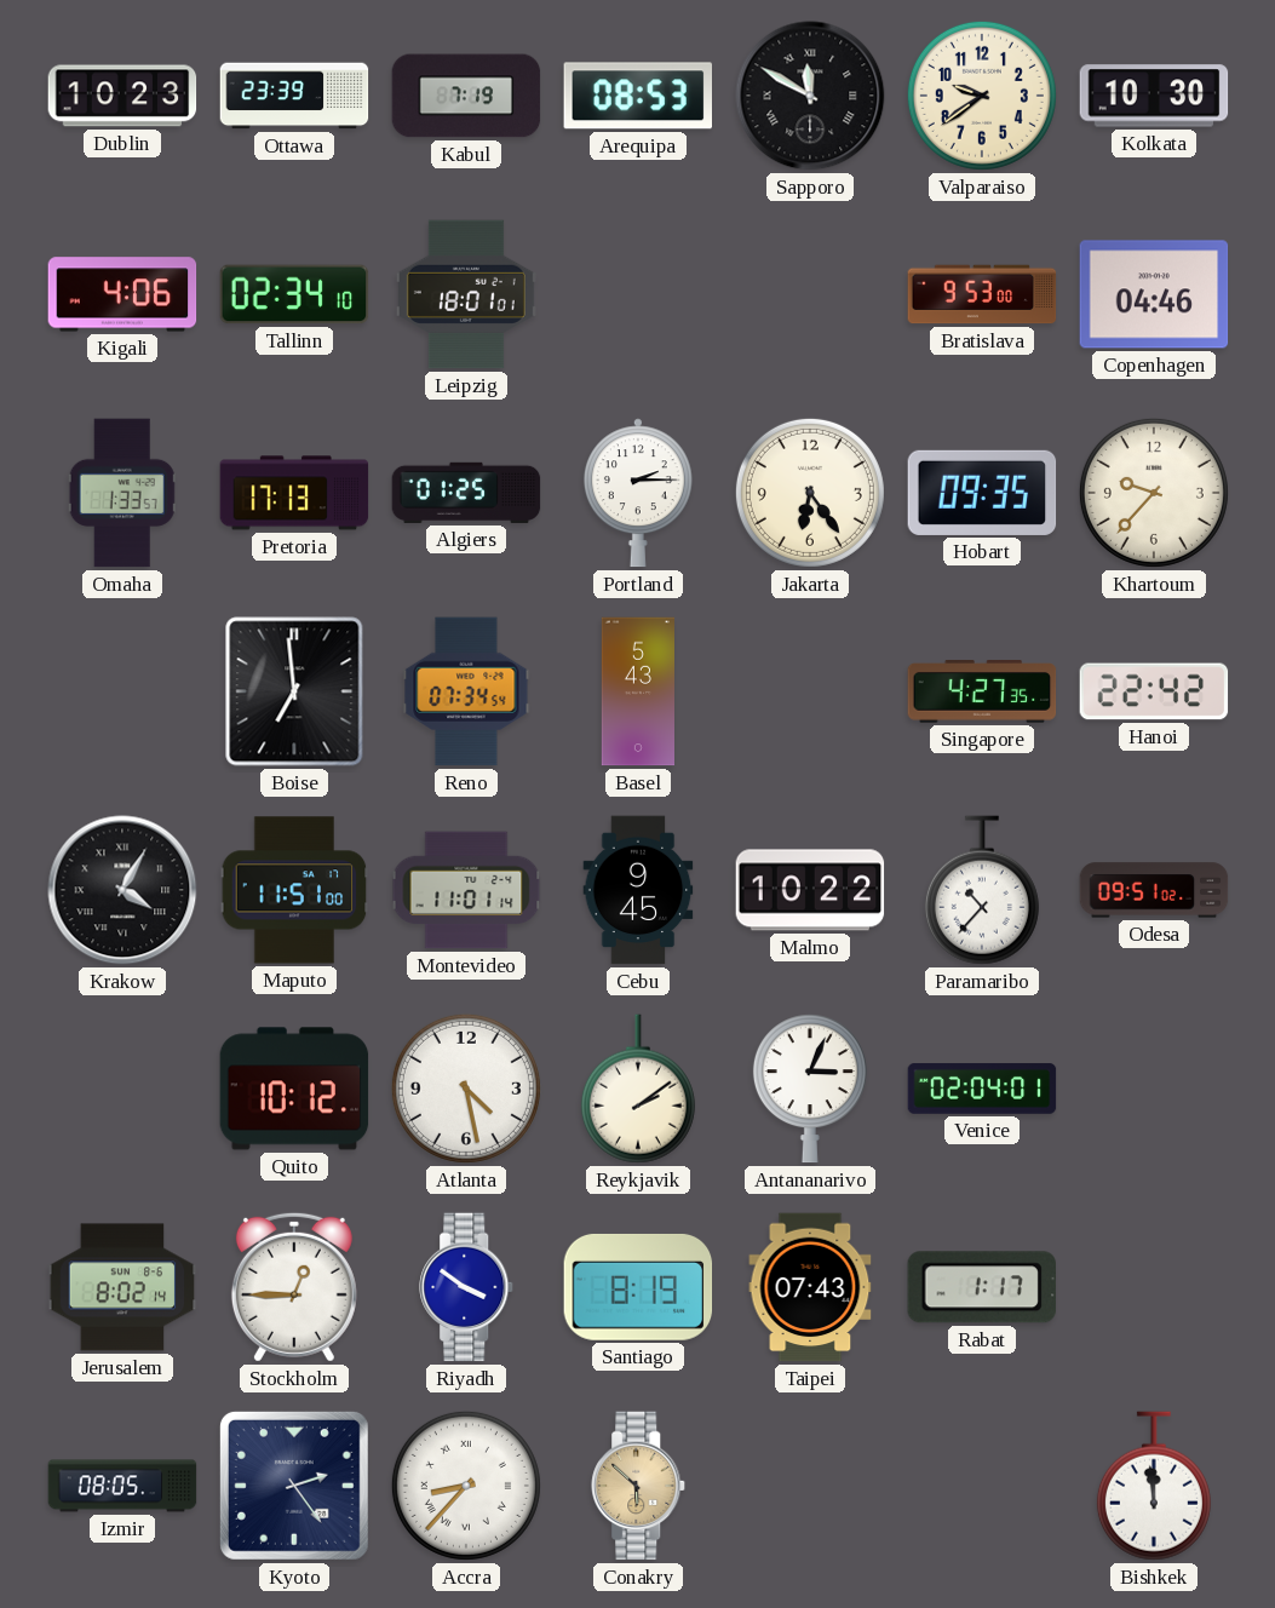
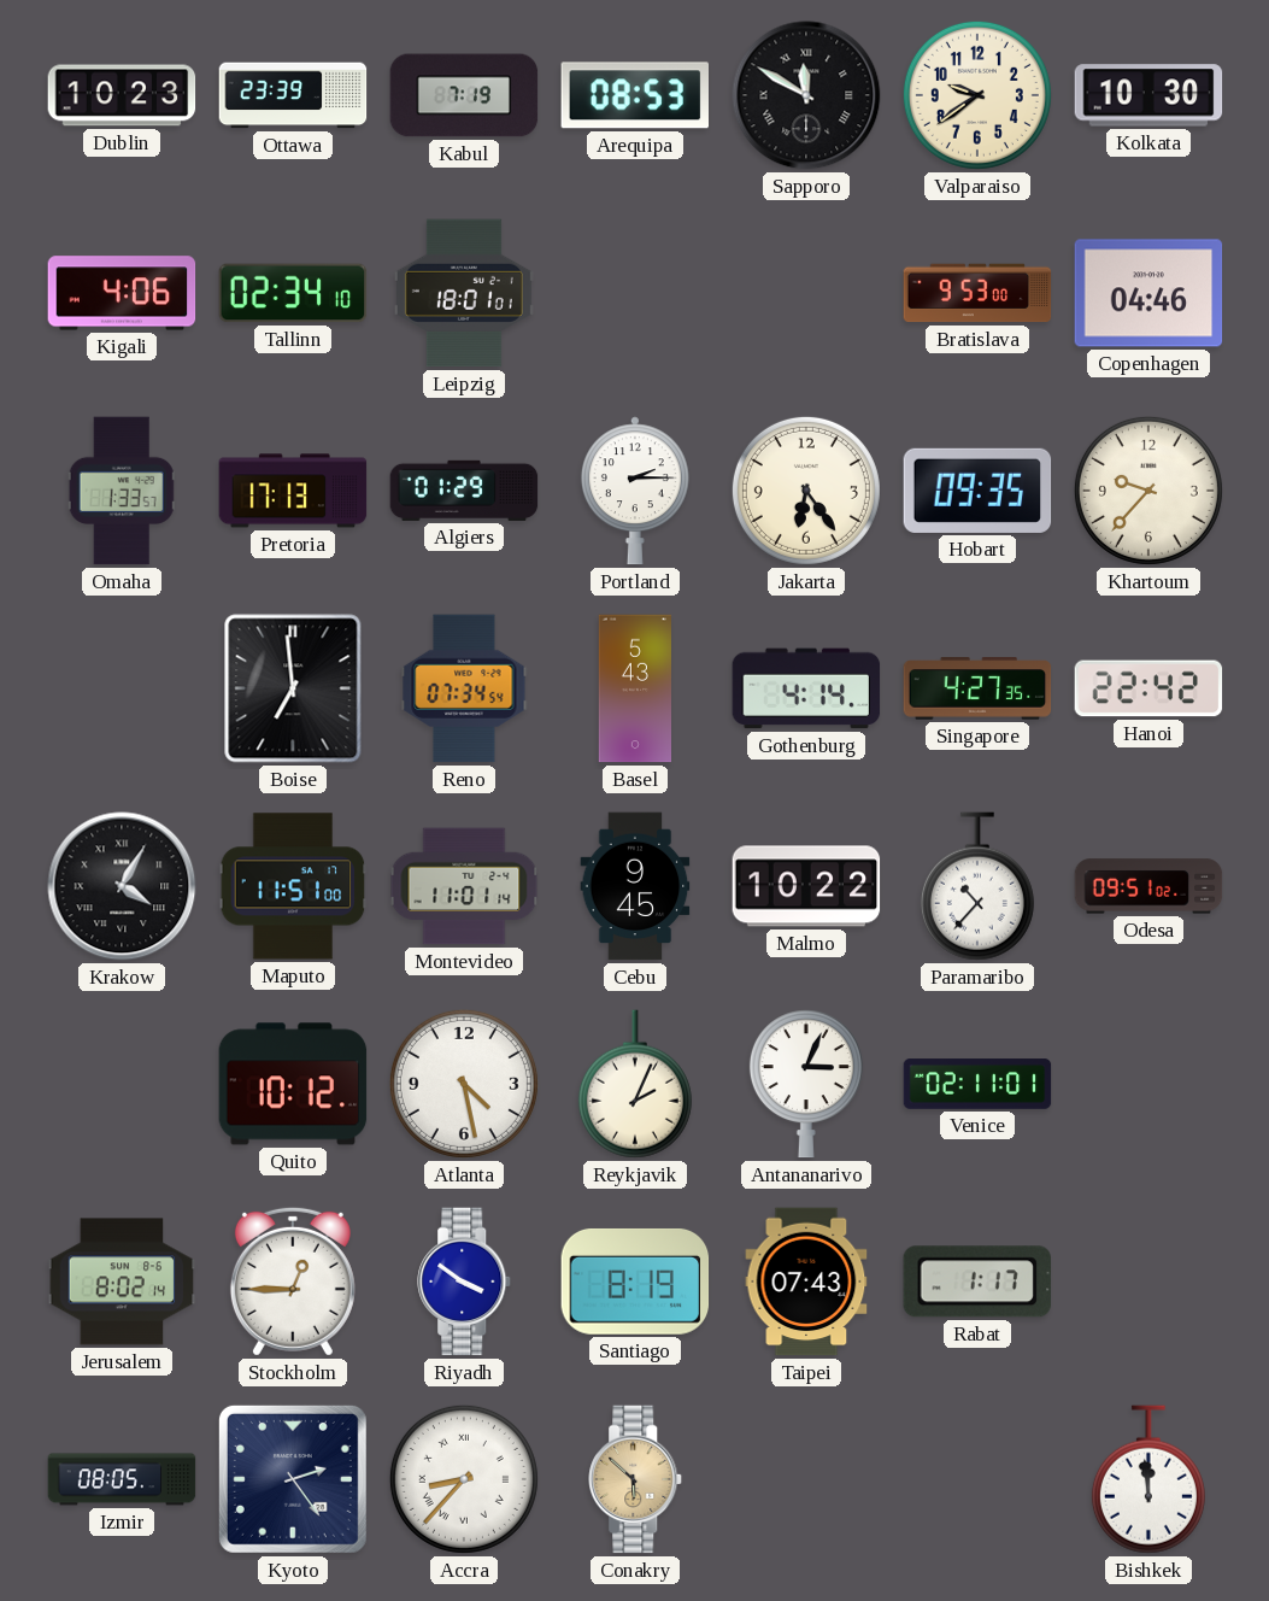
Algiers: 01:25 -> 01:29 (464, 491)
Gothenburg: none -> 4:14 (806, 688)
Reykjavik: 2:09 -> 2:04 (635, 1084)
Venice: 02:04 -> 02:11 (977, 1084)
